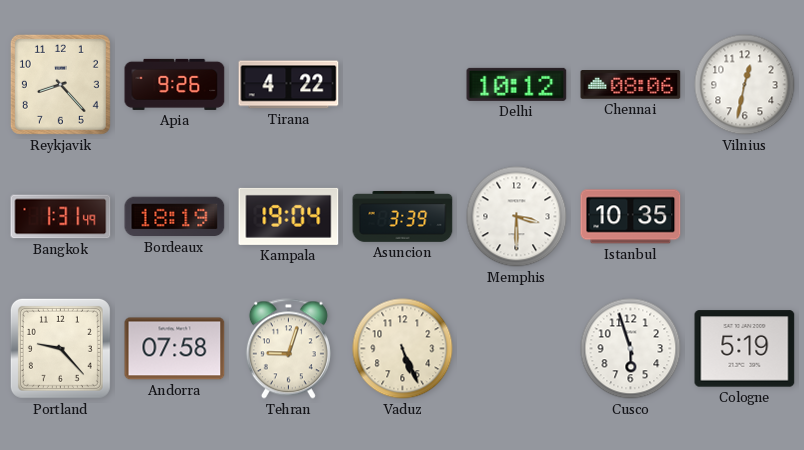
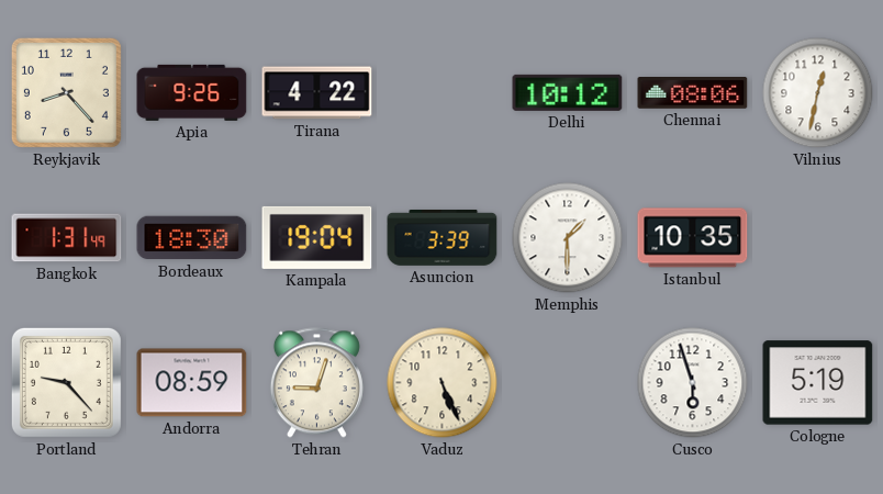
Bordeaux: 18:19 -> 18:30 (192, 238)
Memphis: 3:30 -> 1:30 (568, 238)
Andorra: 07:58 -> 08:59 (192, 383)
